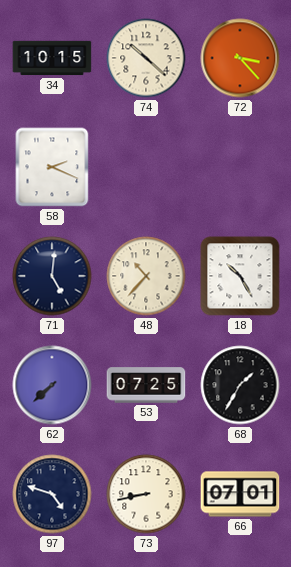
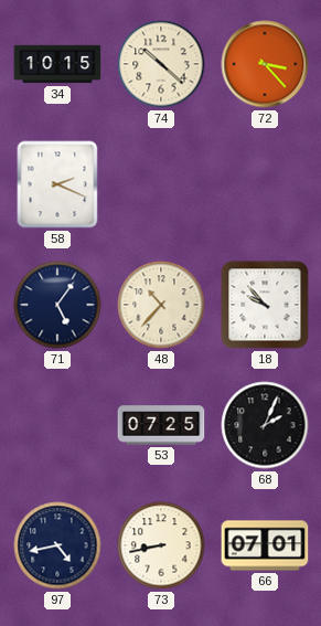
71: 5:01 -> 5:06 (57, 305)
18: 10:25 -> 9:53 (265, 305)
62: 7:38 -> none (52, 385)
68: 1:35 -> 2:04 (265, 425)
97: 4:48 -> 4:43 (57, 545)
